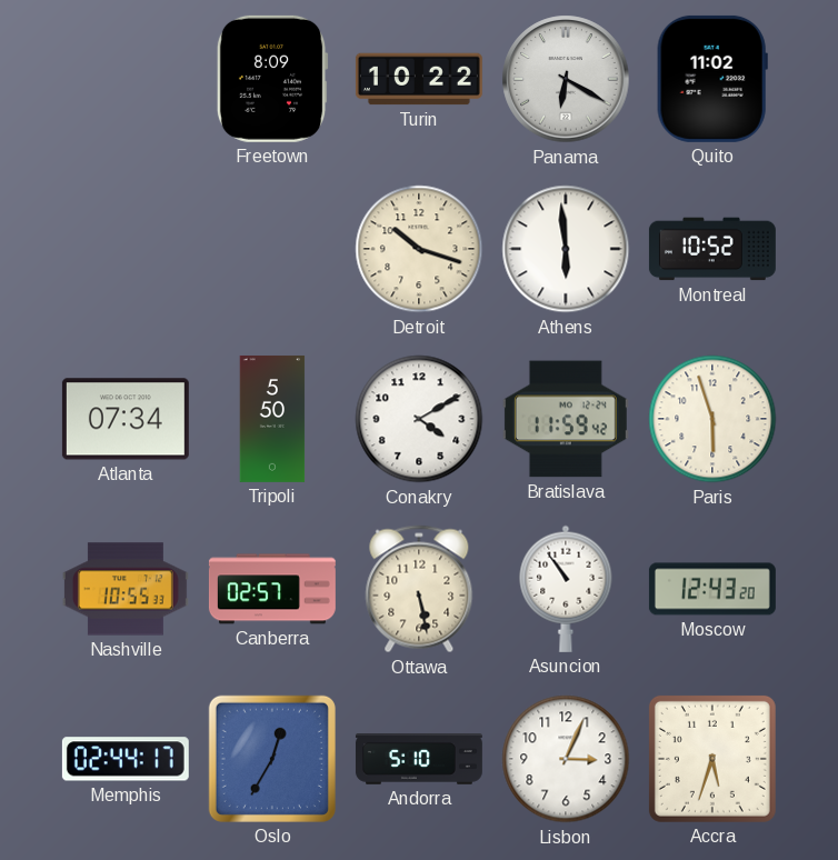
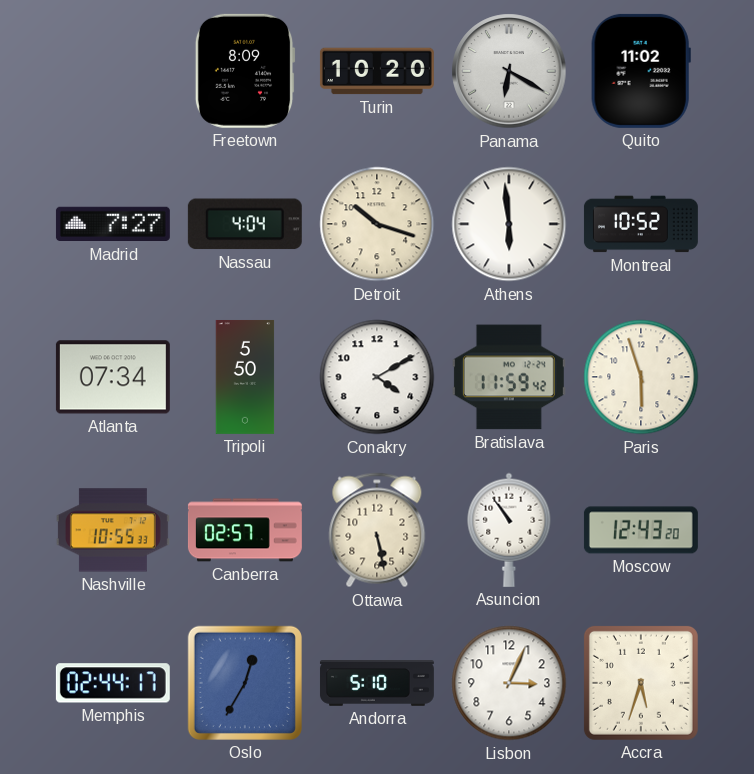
Turin: 10:22 -> 10:20 (377, 71)
Madrid: none -> 7:27 (113, 224)
Nassau: none -> 4:04 (245, 224)
